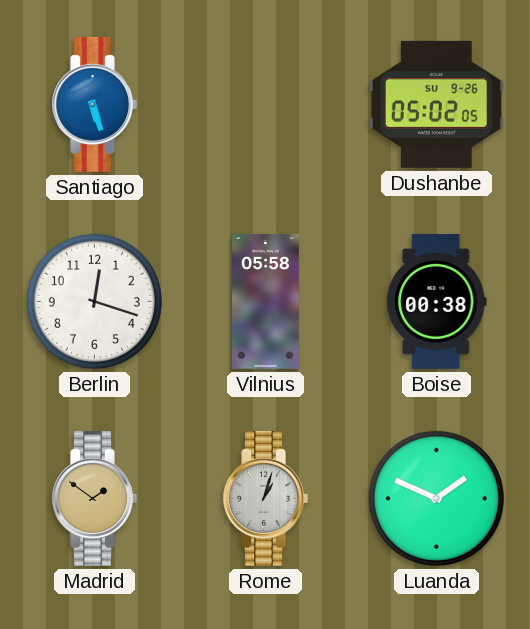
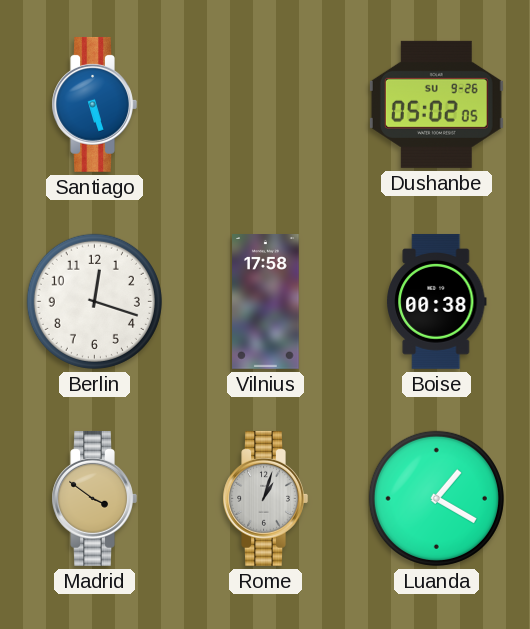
Vilnius: 05:58 -> 17:58 (266, 302)
Madrid: 1:51 -> 3:51 (94, 498)
Luanda: 1:49 -> 1:20 (436, 498)
